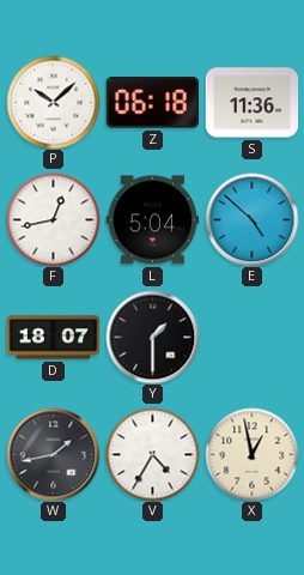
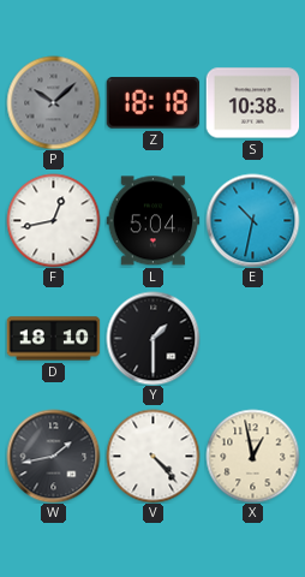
P dial: white -> grey (53, 102)
Z: 06:18 -> 18:18 (152, 103)
S: 11:36 -> 10:38 (252, 103)
E: 4:52 -> 10:32 (252, 220)
D: 18:07 -> 18:10 (53, 339)
V: 4:35 -> 4:23 (152, 456)
